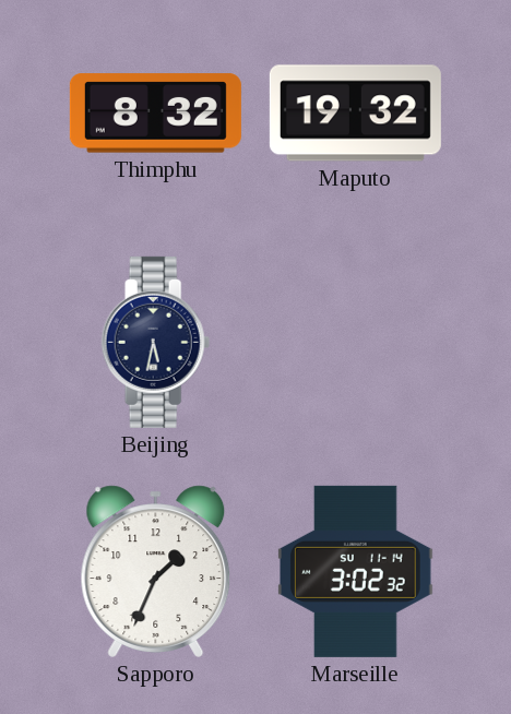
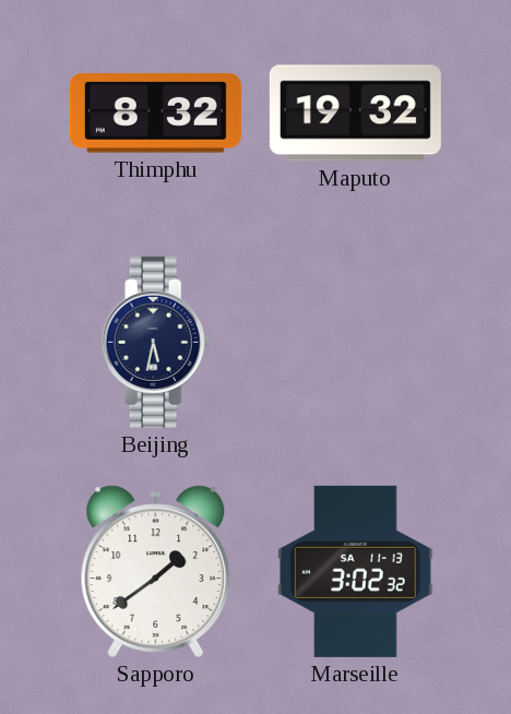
Sapporo: 1:34 -> 1:39 (156, 571)
Marseille date: SU 11-14 -> SA 11-13 (356, 571)
